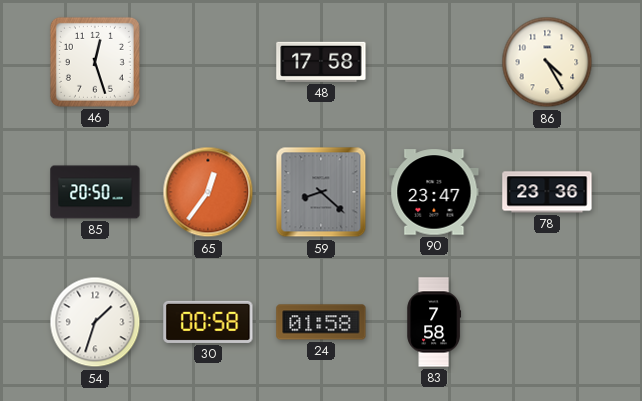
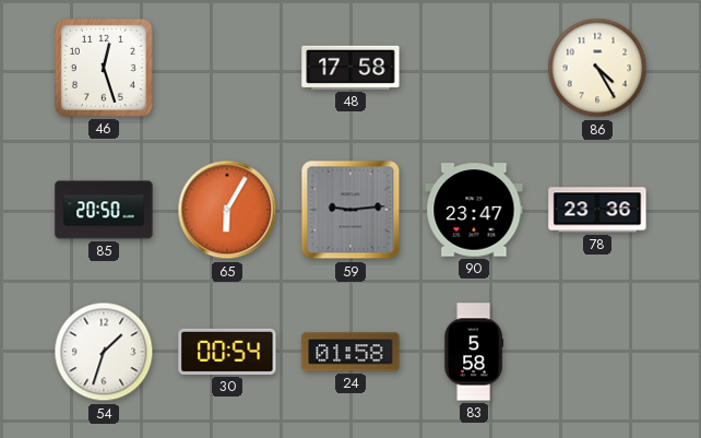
65: 12:36 -> 6:05 (227, 210)
59: 8:22 -> 9:14 (350, 210)
30: 00:58 -> 00:54 (227, 352)
83: 7:58 -> 5:58 (474, 352)
